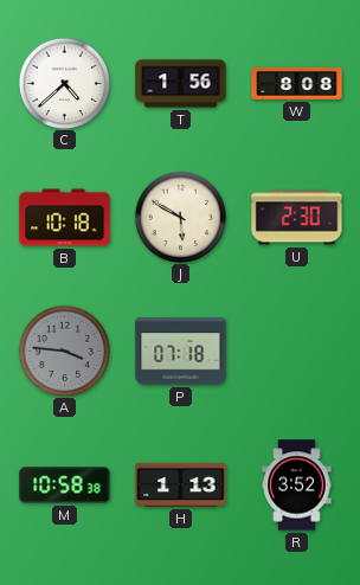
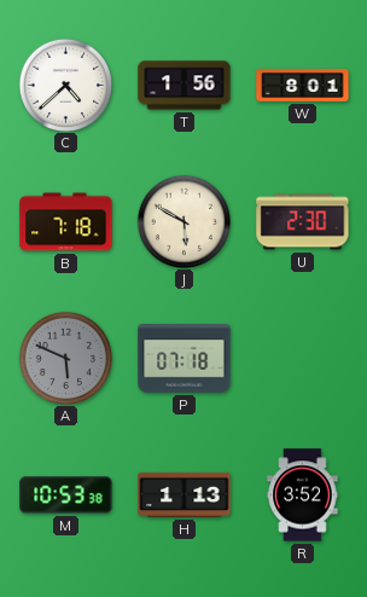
W: 8:08 -> 8:01 (303, 86)
B: 10:18 -> 7:18 (66, 222)
A: 3:46 -> 5:49 (65, 358)
M: 10:58 -> 10:53 (66, 495)
